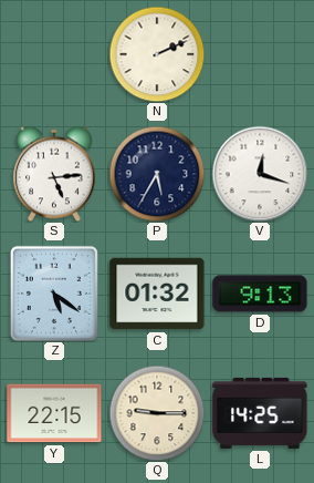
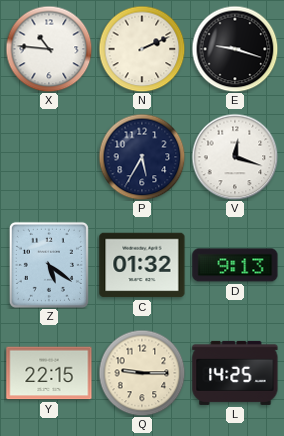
X: none -> 10:46 (49, 49)
E: none -> 9:18 (235, 49)
S: 5:14 -> none (55, 174)
